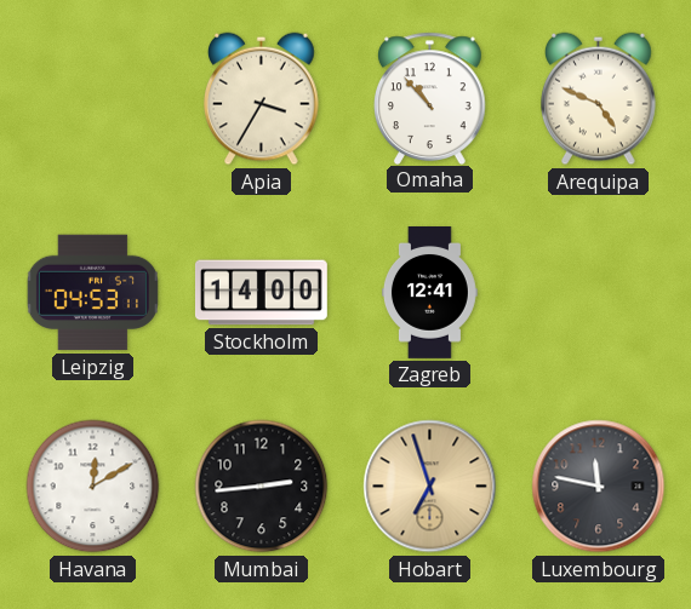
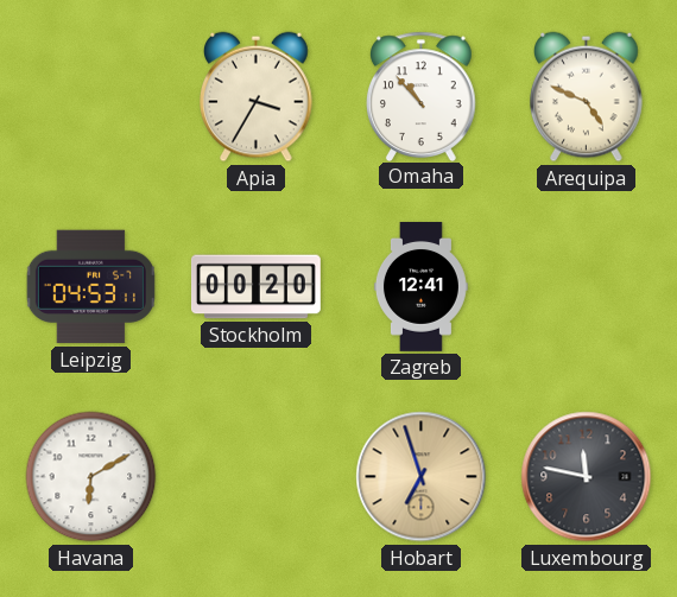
Stockholm: 14:00 -> 00:20 (257, 287)
Havana: 12:10 -> 6:10 (91, 477)
Mumbai: 2:44 -> none (262, 487)
